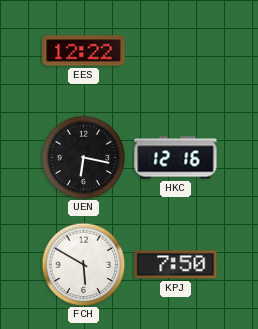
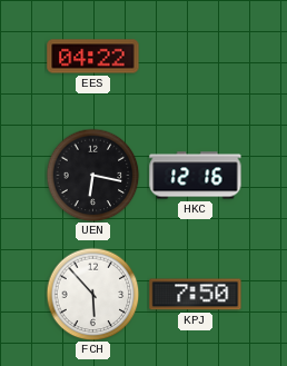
EES: 12:22 -> 04:22 (93, 57)
FCH: 5:50 -> 5:53 (92, 294)
